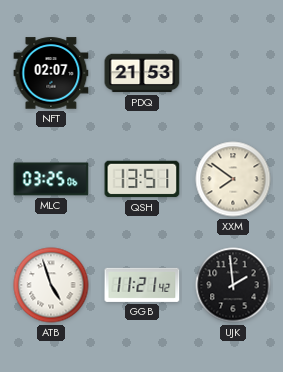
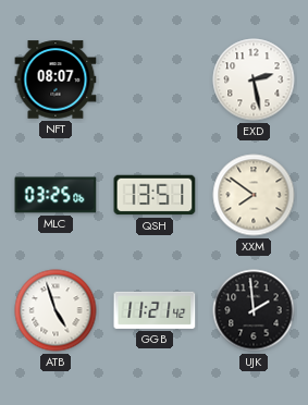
NFT: 02:07 -> 08:07 (56, 79)
PDQ: 21:53 -> none (142, 73)
EXD: none -> 2:28 (254, 79)
